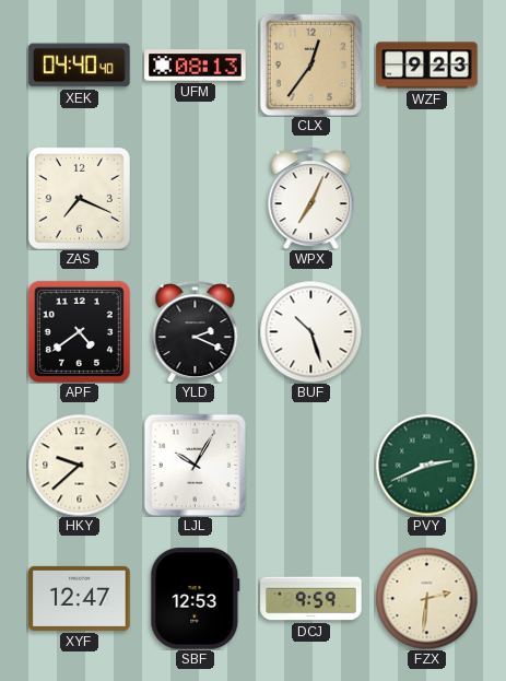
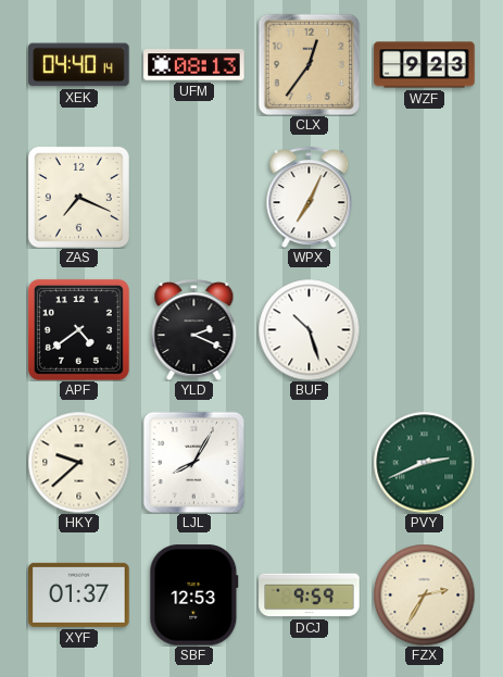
XEK: 04:40:40 -> 04:40:14 (79, 65)
LJL: 10:05 -> 8:05 (193, 462)
XYF: 12:47 -> 01:37 (79, 594)
FZX: 2:31 -> 2:35 (424, 594)
